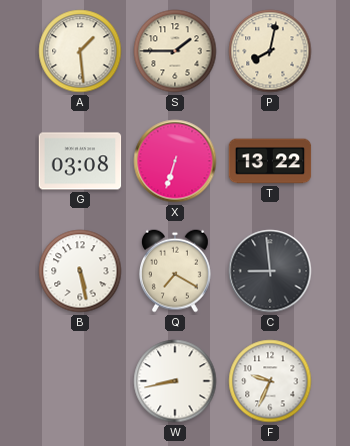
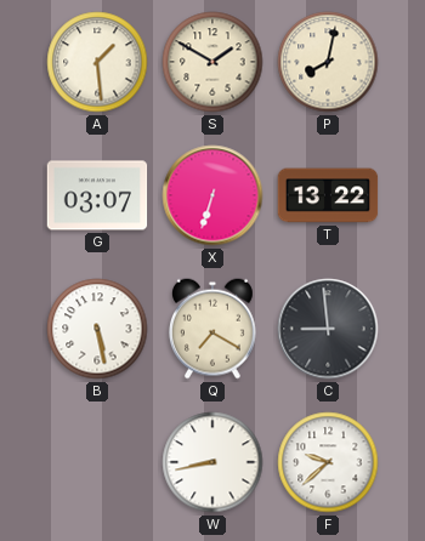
S: 1:45 -> 1:50 (212, 62)
G: 03:08 -> 03:07 (97, 195)
F: 9:34 -> 9:38 (328, 462)
